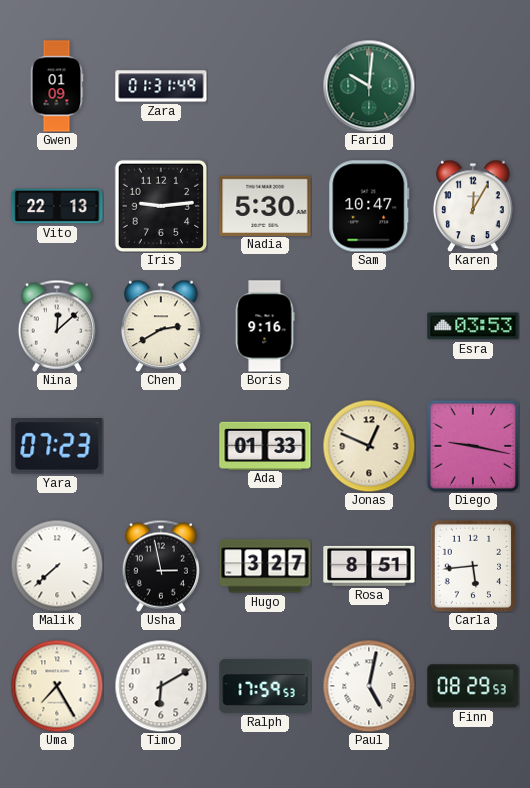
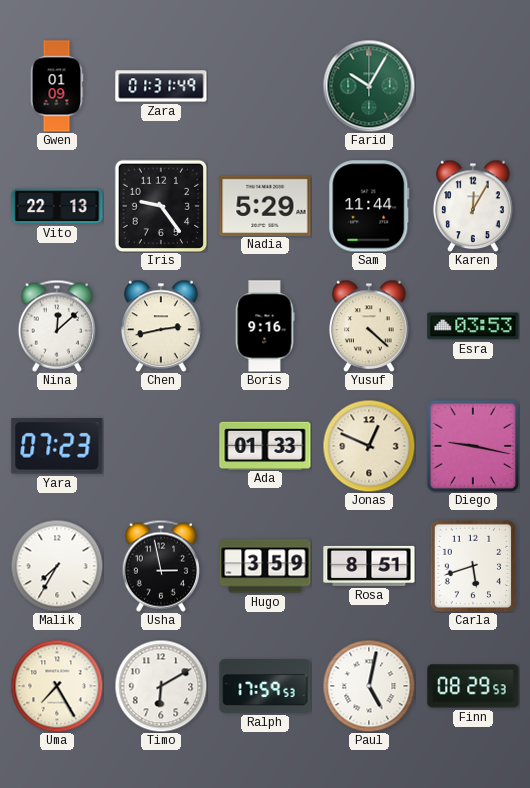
Farid: 10:01 -> 10:05 (369, 86)
Iris: 9:14 -> 9:24 (160, 205)
Nadia: 5:30 -> 5:29 (265, 205)
Sam: 10:47 -> 11:44 (369, 206)
Chen: 2:40 -> 2:43 (161, 326)
Yusuf: none -> 4:22 (369, 326)
Malik: 7:38 -> 7:35 (57, 566)
Hugo: 3:27 -> 3:59 (265, 566)
Carla: 5:44 -> 5:42 (473, 566)
